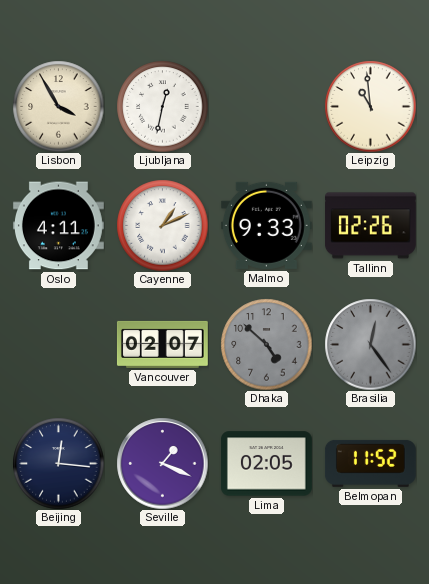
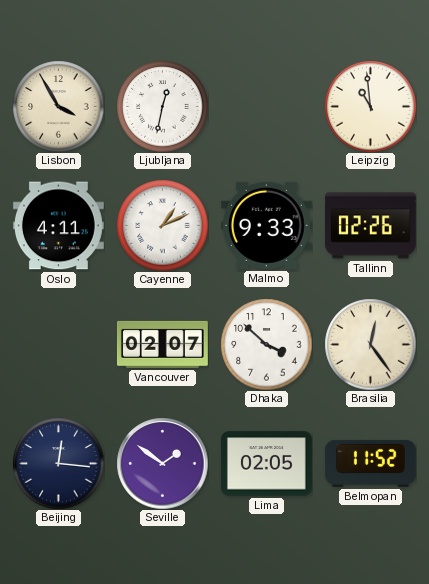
Dhaka: 4:52 -> 3:52 (266, 344)
Dhaka dial: grey -> white (266, 344)
Brasilia dial: grey -> cream (370, 344)
Seville: 1:19 -> 1:51 (162, 463)
